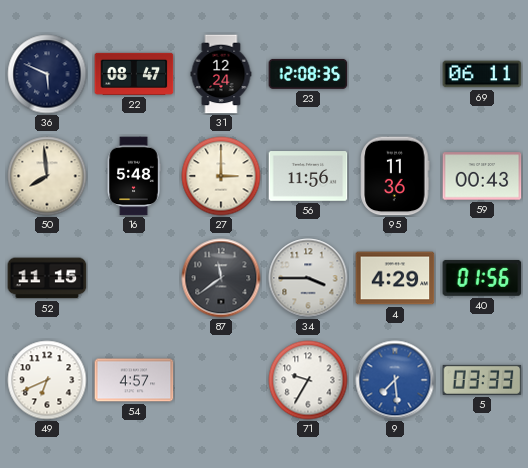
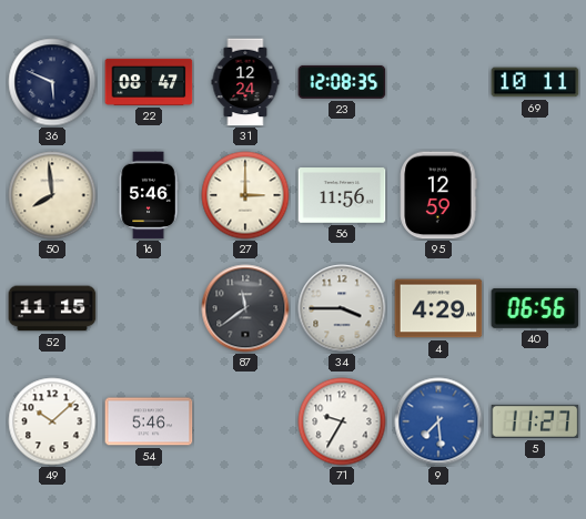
69: 06:11 -> 10:11 (535, 82)
16: 5:48 -> 5:46 (149, 195)
95: 11:36 -> 12:59 (438, 195)
59: 00:43 -> none (482, 176)
40: 01:56 -> 06:56 (535, 308)
49: 6:41 -> 10:08 (52, 421)
54: 4:57 -> 5:46 (149, 421)
5: 03:33 -> 11:27 (535, 421)
